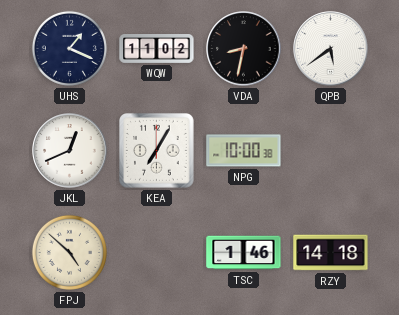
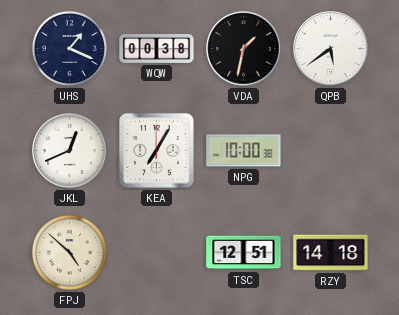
WQW: 11:02 -> 00:38 (157, 49)
VDA: 8:32 -> 1:32 (244, 49)
TSC: 1:46 -> 12:51 (244, 253)
